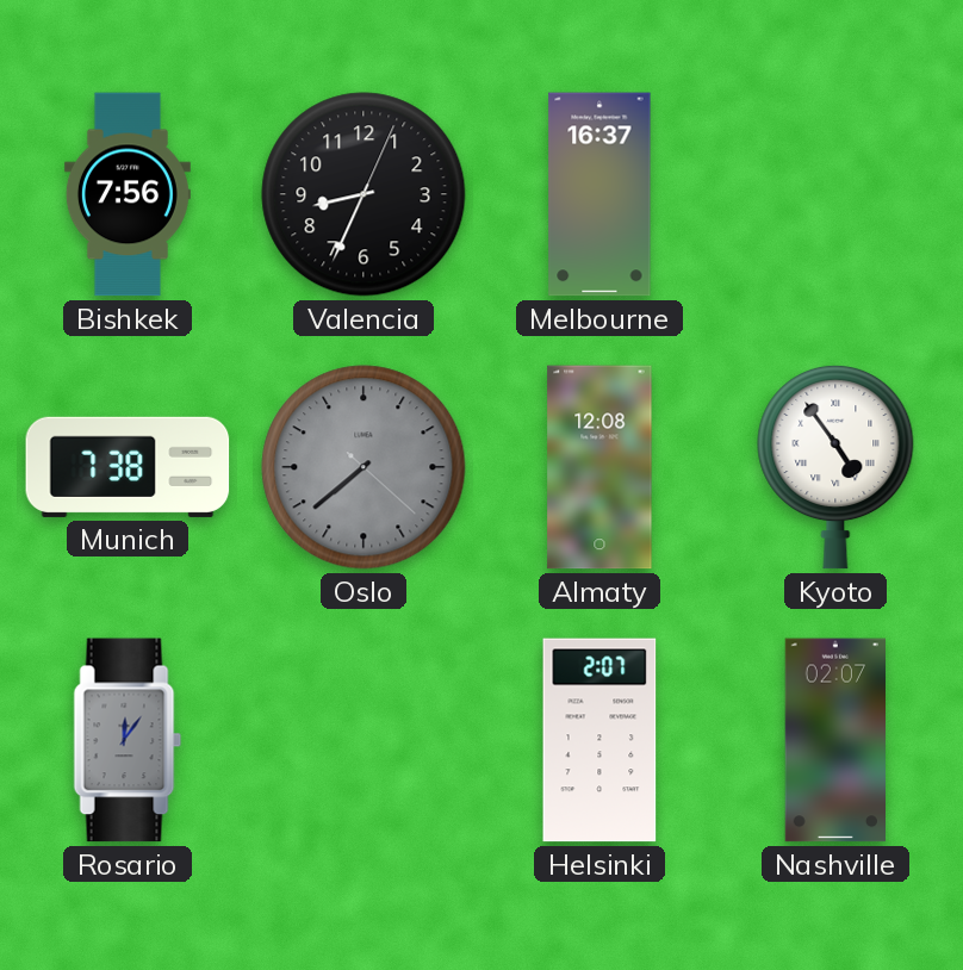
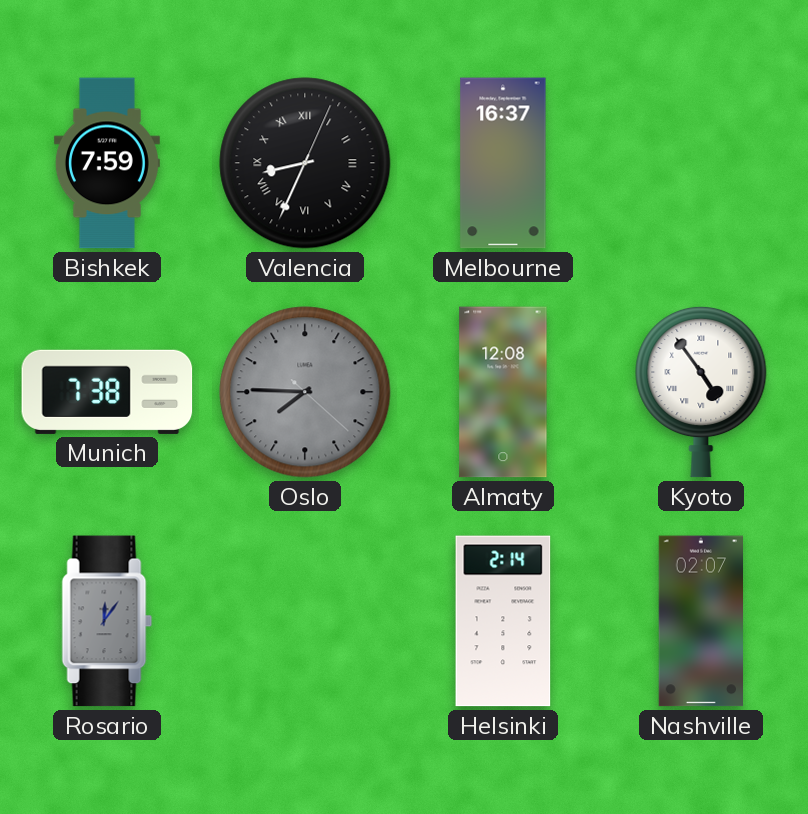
Bishkek: 7:56 -> 7:59 (107, 163)
Valencia numerals: Arabic -> Roman (305, 163)
Oslo: 7:38 -> 7:45 (305, 392)
Helsinki: 2:07 -> 2:14 (503, 621)
